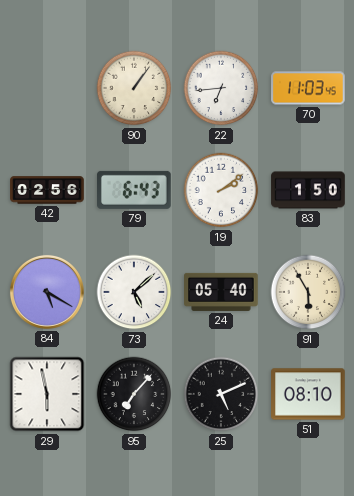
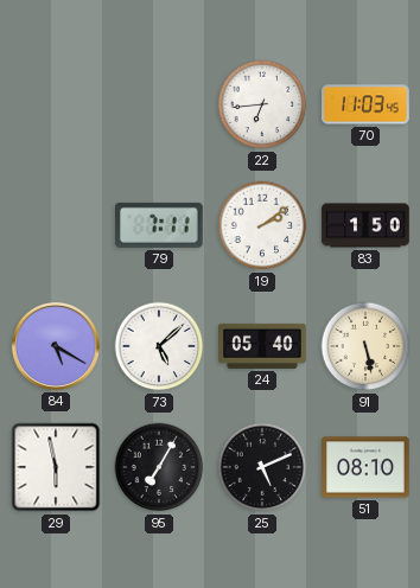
90: 1:06 -> none (134, 88)
42: 02:56 -> none (47, 190)
79: 6:43 -> 7:11 (160, 225)
91: 5:55 -> 5:28 (365, 346)
95: 7:07 -> 7:05 (159, 467)
